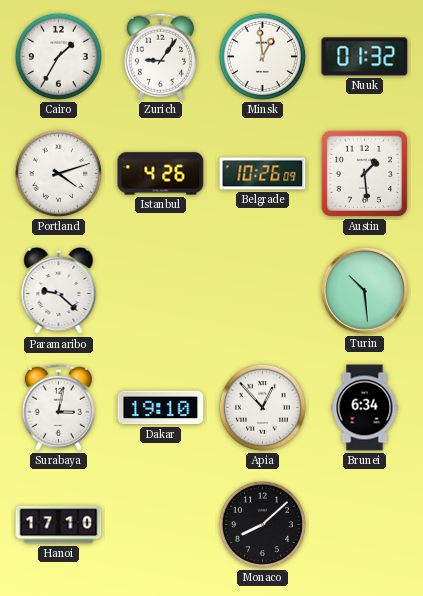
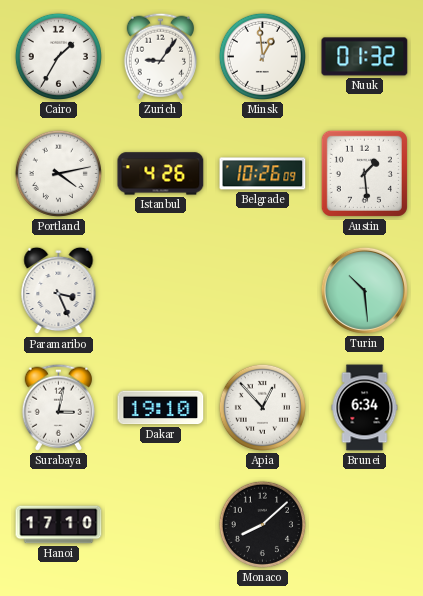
Portland: 4:12 -> 4:13 (58, 173)
Paramaribo: 9:22 -> 3:26 (59, 291)
